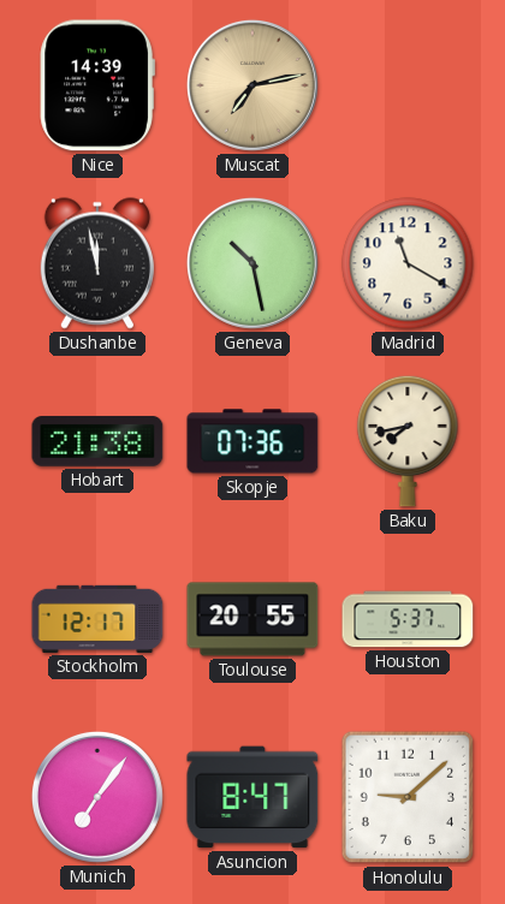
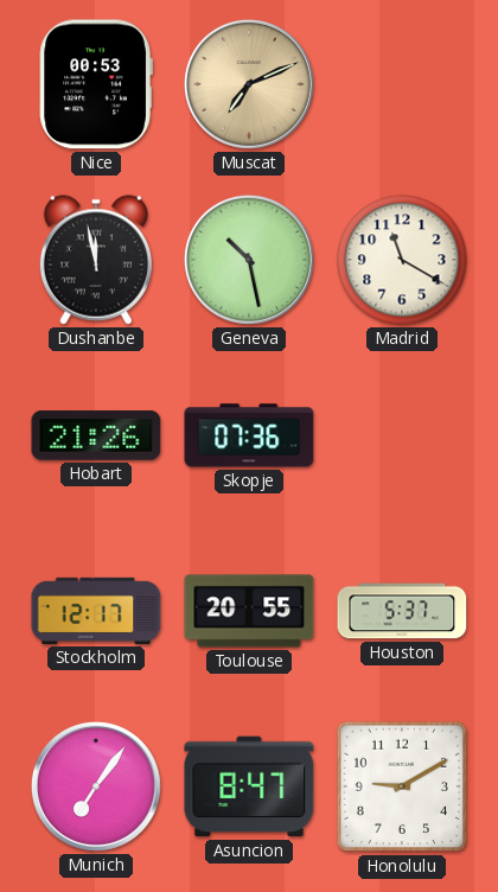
Nice: 14:39 -> 00:53 (96, 84)
Muscat: 7:13 -> 7:11 (249, 84)
Hobart: 21:38 -> 21:26 (96, 435)
Baku: 7:43 -> none (408, 441)
Honolulu: 9:08 -> 9:10 (402, 786)
